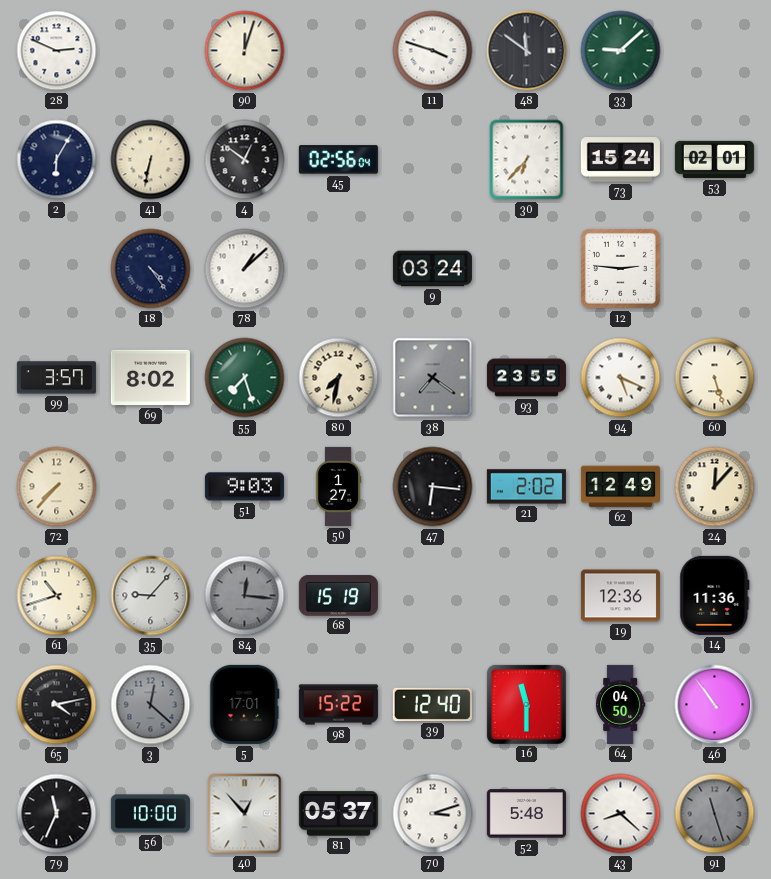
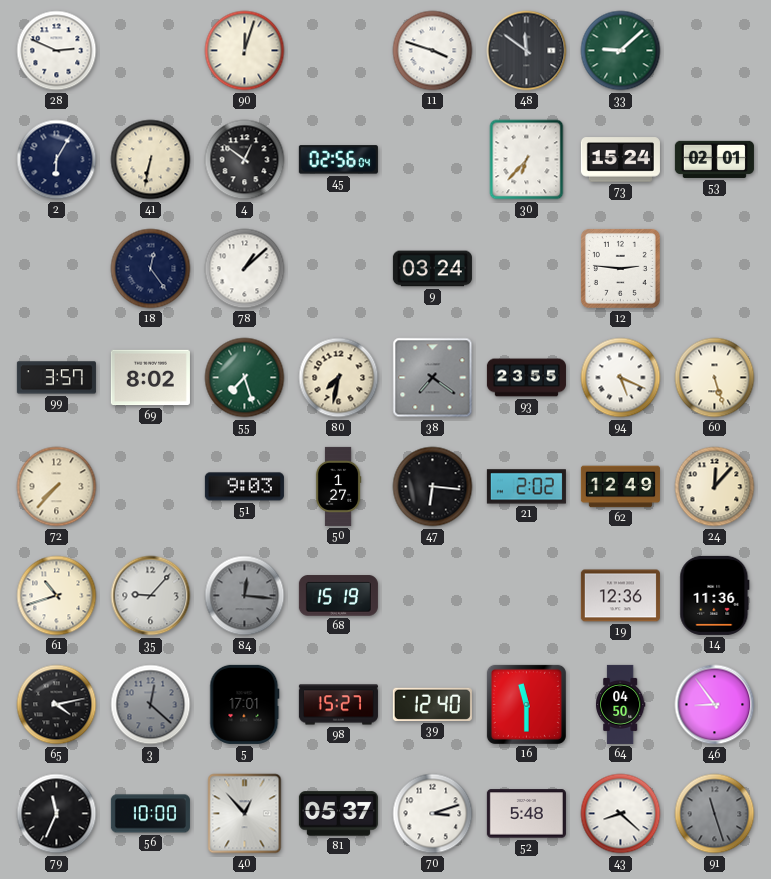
18: 4:24 -> 12:24 (151, 269)
98: 15:22 -> 15:27 (338, 705)
46: 10:54 -> 8:54 (715, 705)
